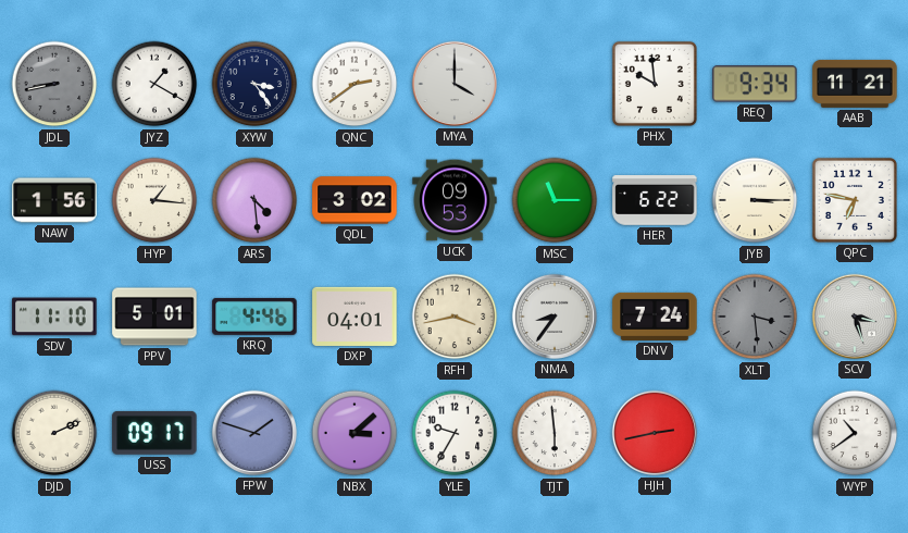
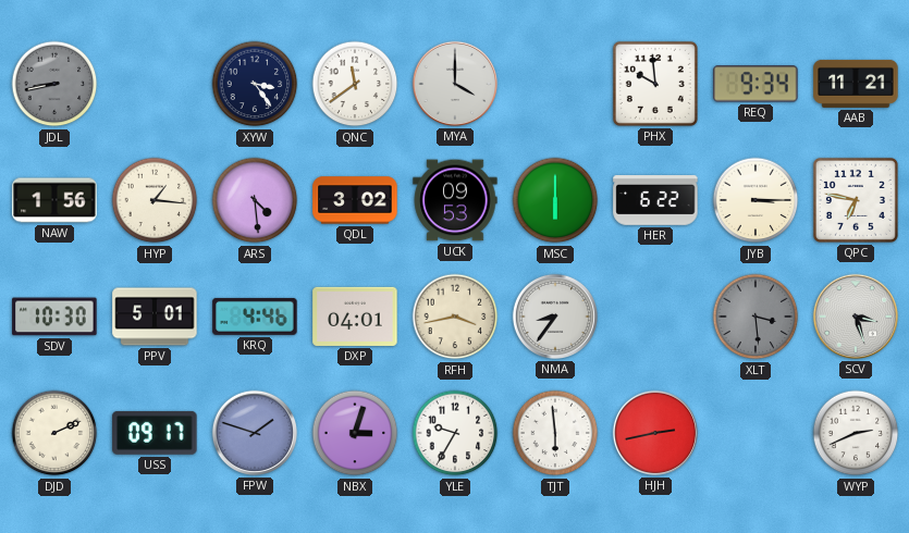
JYZ: 1:20 -> none (154, 84)
QNC: 2:39 -> 11:39 (355, 84)
MSC: 11:15 -> 6:00 (555, 200)
SDV: 11:10 -> 10:30 (54, 317)
DNV: 7:24 -> none (655, 317)
NBX: 3:08 -> 3:03 (355, 433)
WYP: 10:39 -> 2:41 (856, 433)
